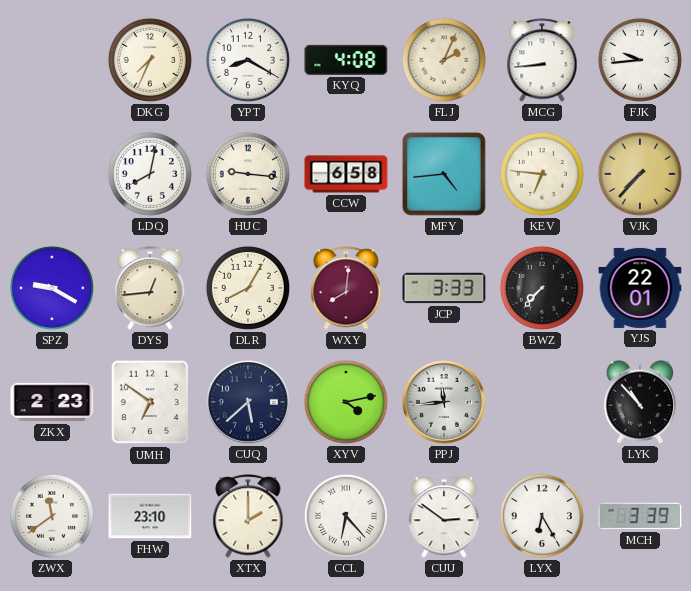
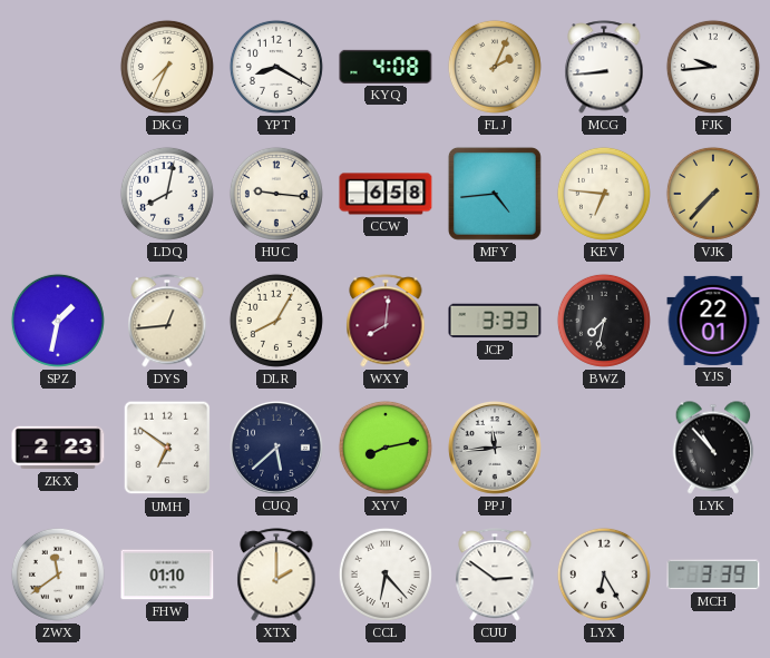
SPZ: 9:20 -> 1:32 (58, 321)
BWZ: 7:37 -> 7:32 (604, 321)
XYV: 4:13 -> 8:13 (386, 448)
FHW: 23:10 -> 01:10 (167, 574)
